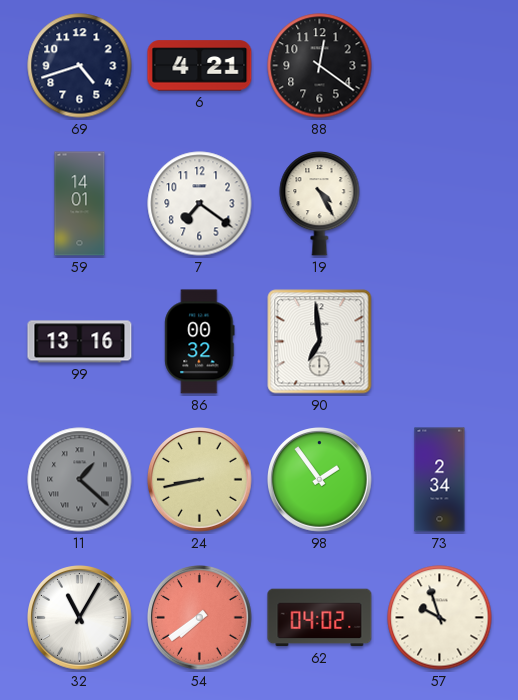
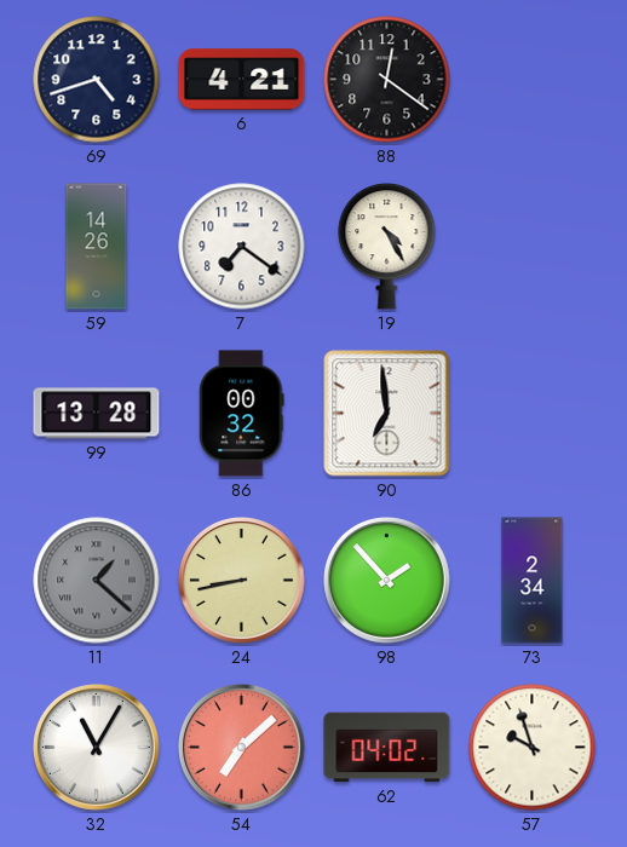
59: 14:01 -> 14:26 (97, 247)
99: 13:16 -> 13:28 (97, 414)
98: 1:54 -> 1:53 (387, 581)
54: 7:39 -> 7:08 (242, 748)
